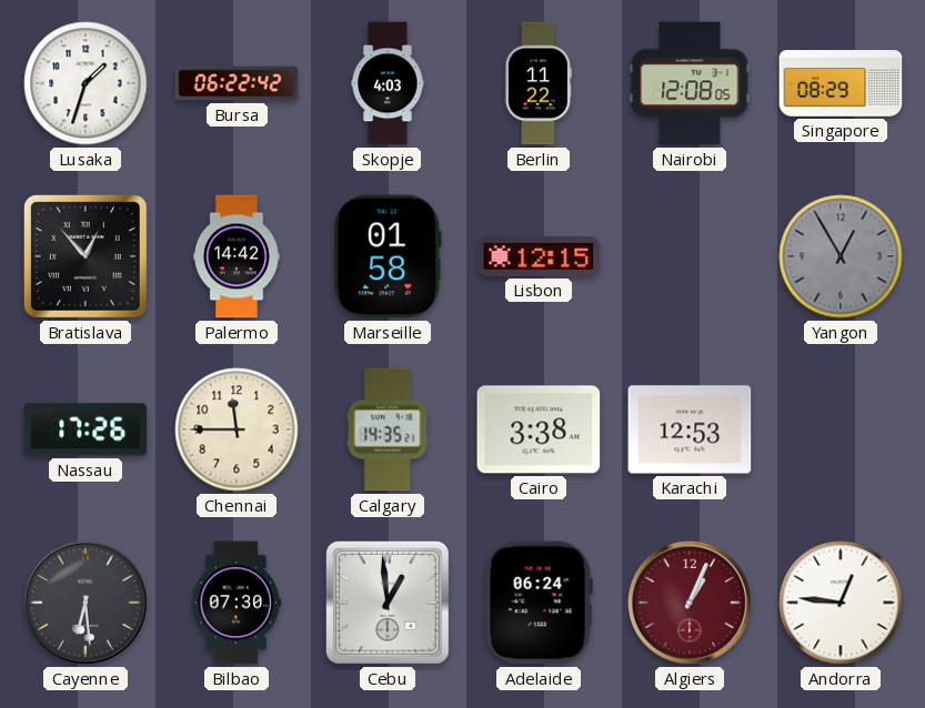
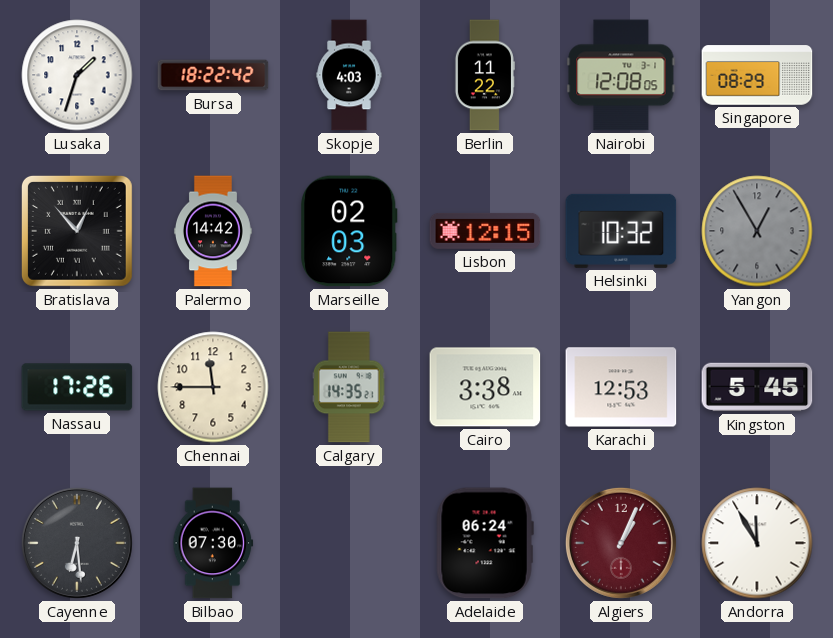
Bursa: 06:22 -> 18:22 (213, 75)
Marseille: 01:58 -> 02:03 (349, 231)
Helsinki: none -> 10:32 (621, 231)
Kingston: none -> 5:45 (757, 387)
Cebu: 12:59 -> none (388, 603)
Andorra: 12:46 -> 11:55 (757, 543)
